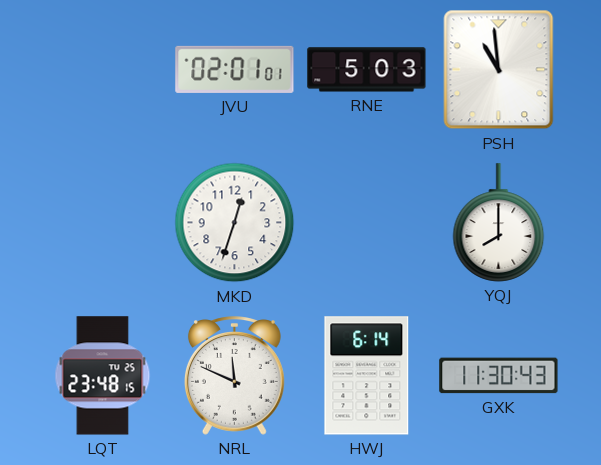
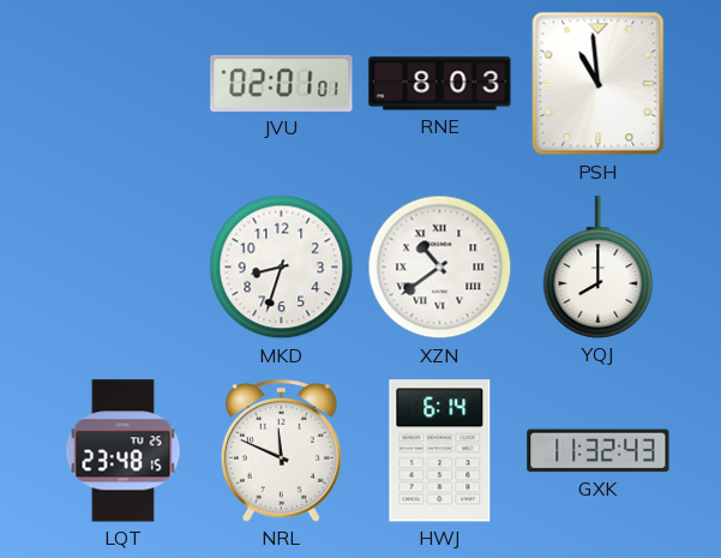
RNE: 5:03 -> 8:03 (440, 84)
MKD: 12:33 -> 8:33 (282, 268)
XZN: none -> 10:39 (440, 268)
GXK: 11:30 -> 11:32 (599, 451)
